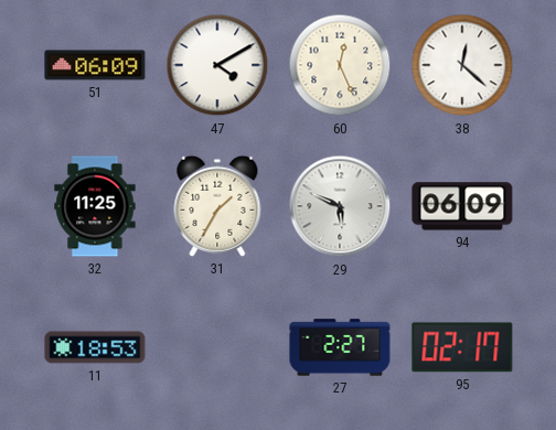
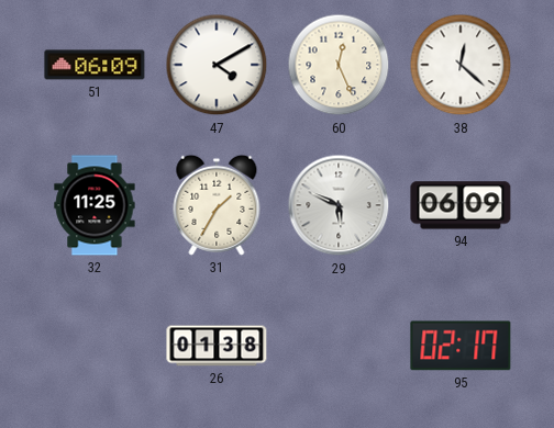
11: 18:53 -> none (95, 347)
26: none -> 01:38 (217, 346)
27: 2:27 -> none (340, 347)
